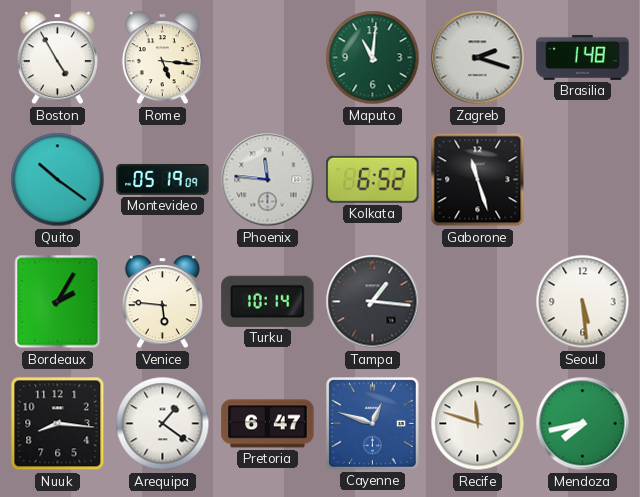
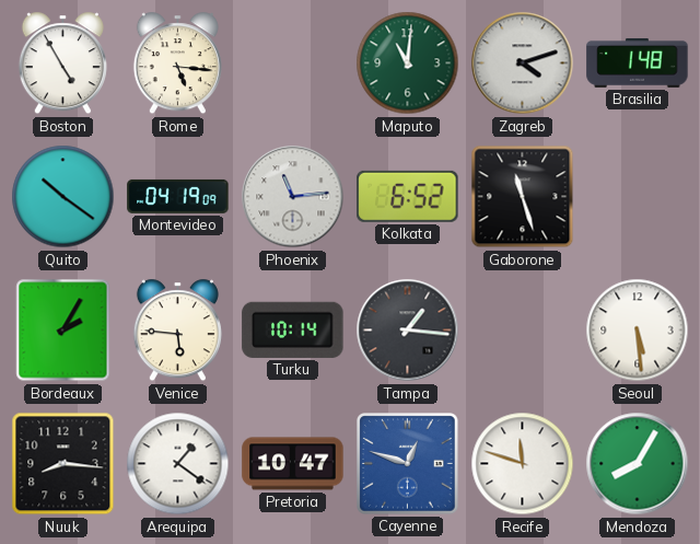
Zagreb: 2:18 -> 4:12 (523, 63)
Montevideo: 05:19 -> 04:19 (178, 196)
Phoenix: 11:46 -> 11:14 (293, 197)
Pretoria: 6:47 -> 10:47 (293, 464)
Mendoza: 7:43 -> 8:05 (638, 464)
